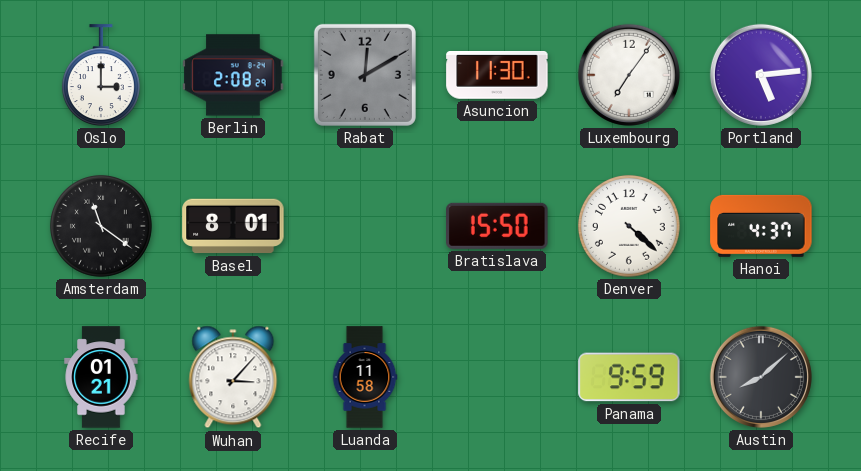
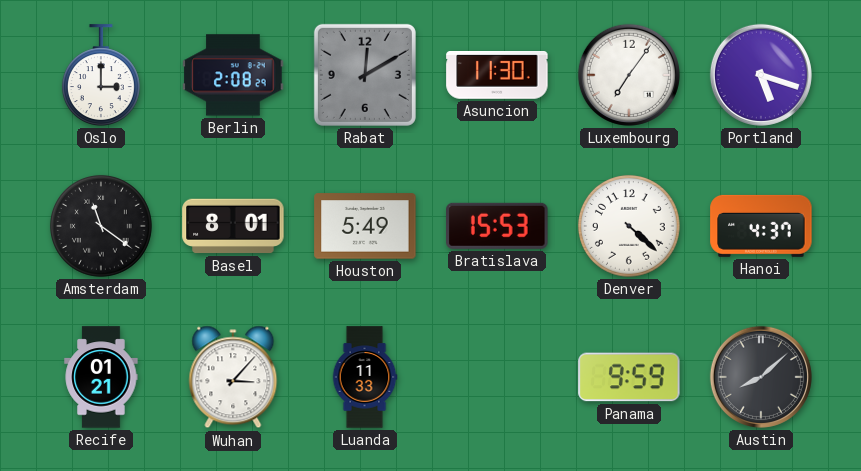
Portland: 5:14 -> 5:18 (761, 75)
Houston: none -> 5:49 (365, 226)
Bratislava: 15:50 -> 15:53 (497, 226)
Luanda: 11:58 -> 11:33 (365, 377)
